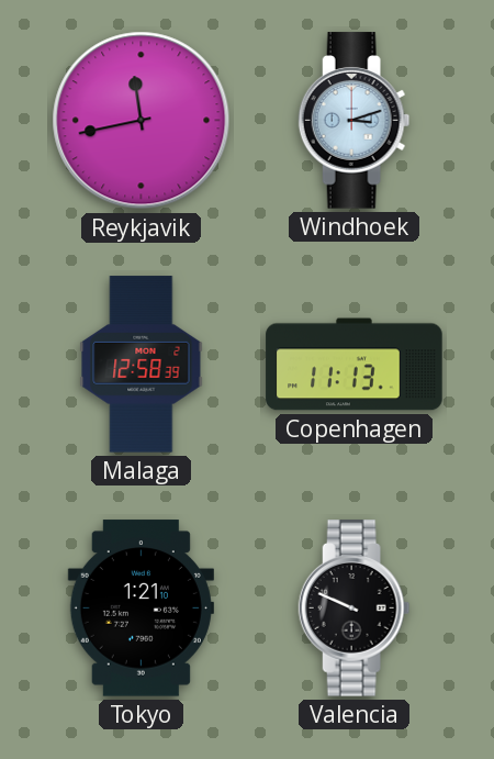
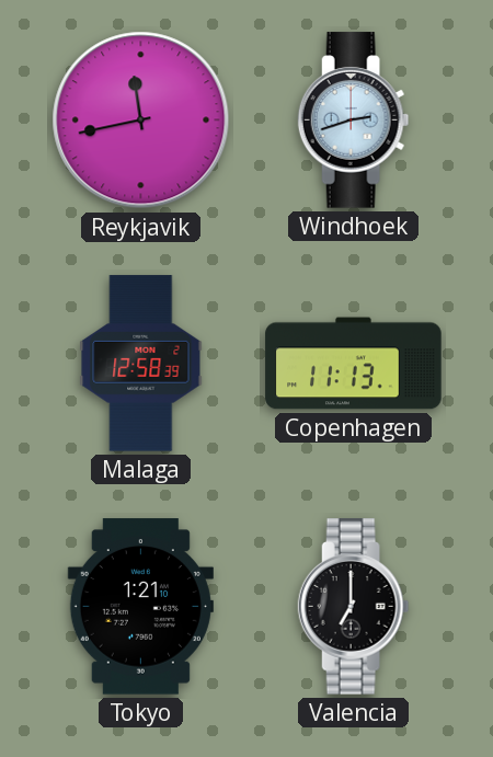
Windhoek: 3:12 -> 2:42 (354, 121)
Valencia: 9:49 -> 7:00 (354, 607)
